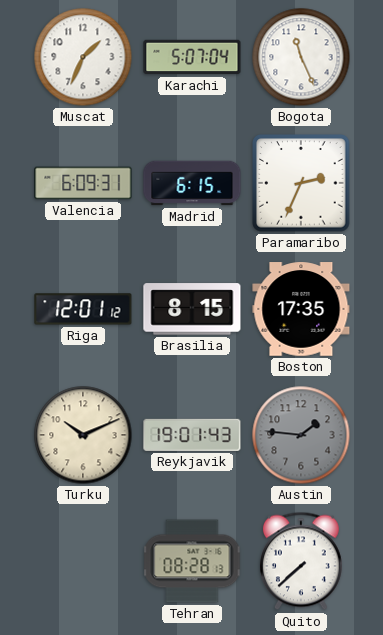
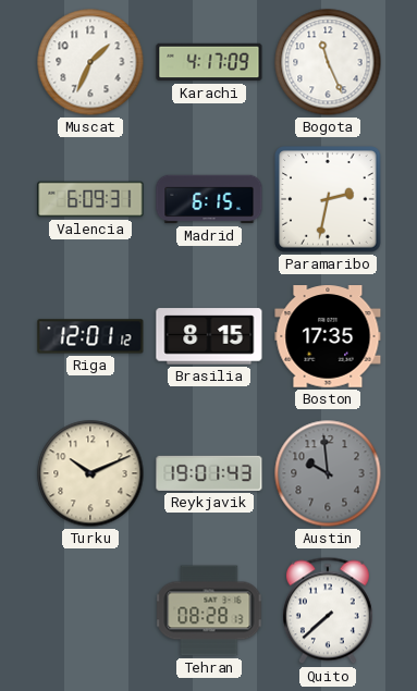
Karachi: 5:07 -> 4:17 (209, 62)
Paramaribo: 2:34 -> 2:32 (328, 199)
Austin: 1:46 -> 9:59 (328, 473)
